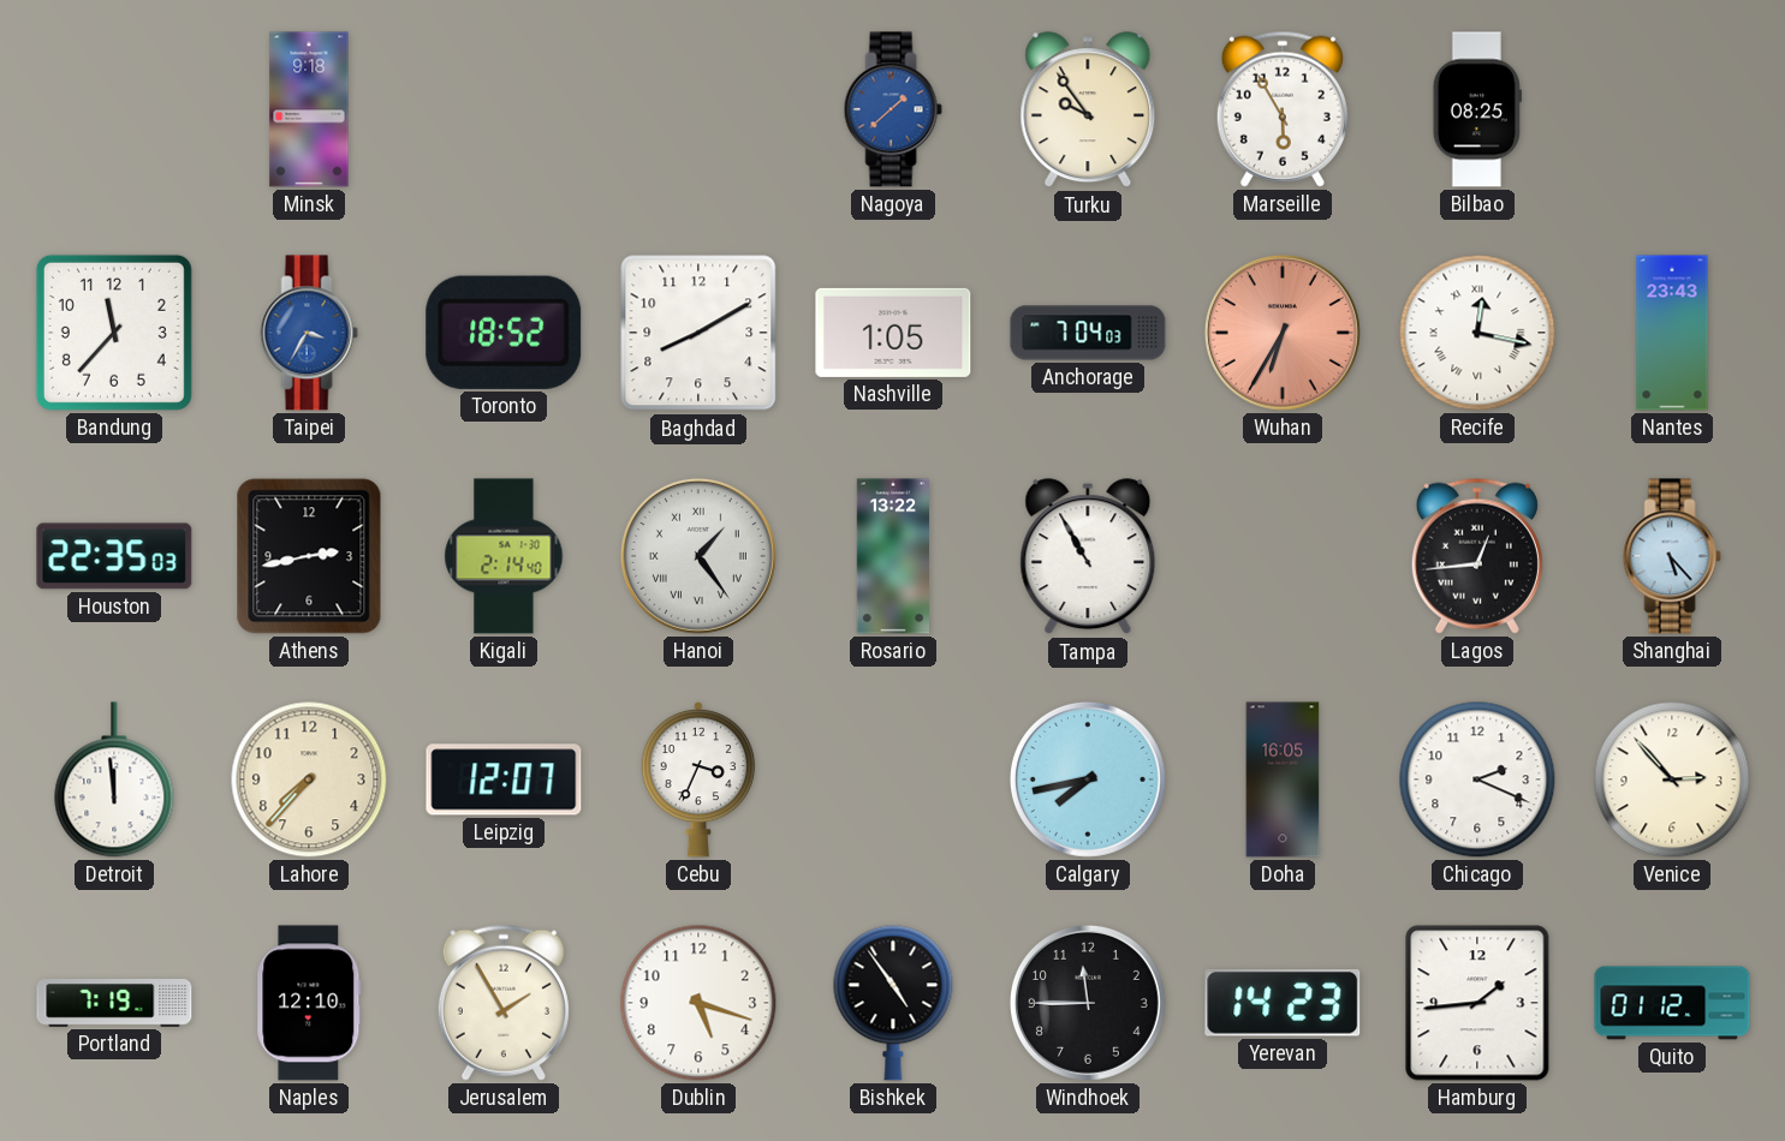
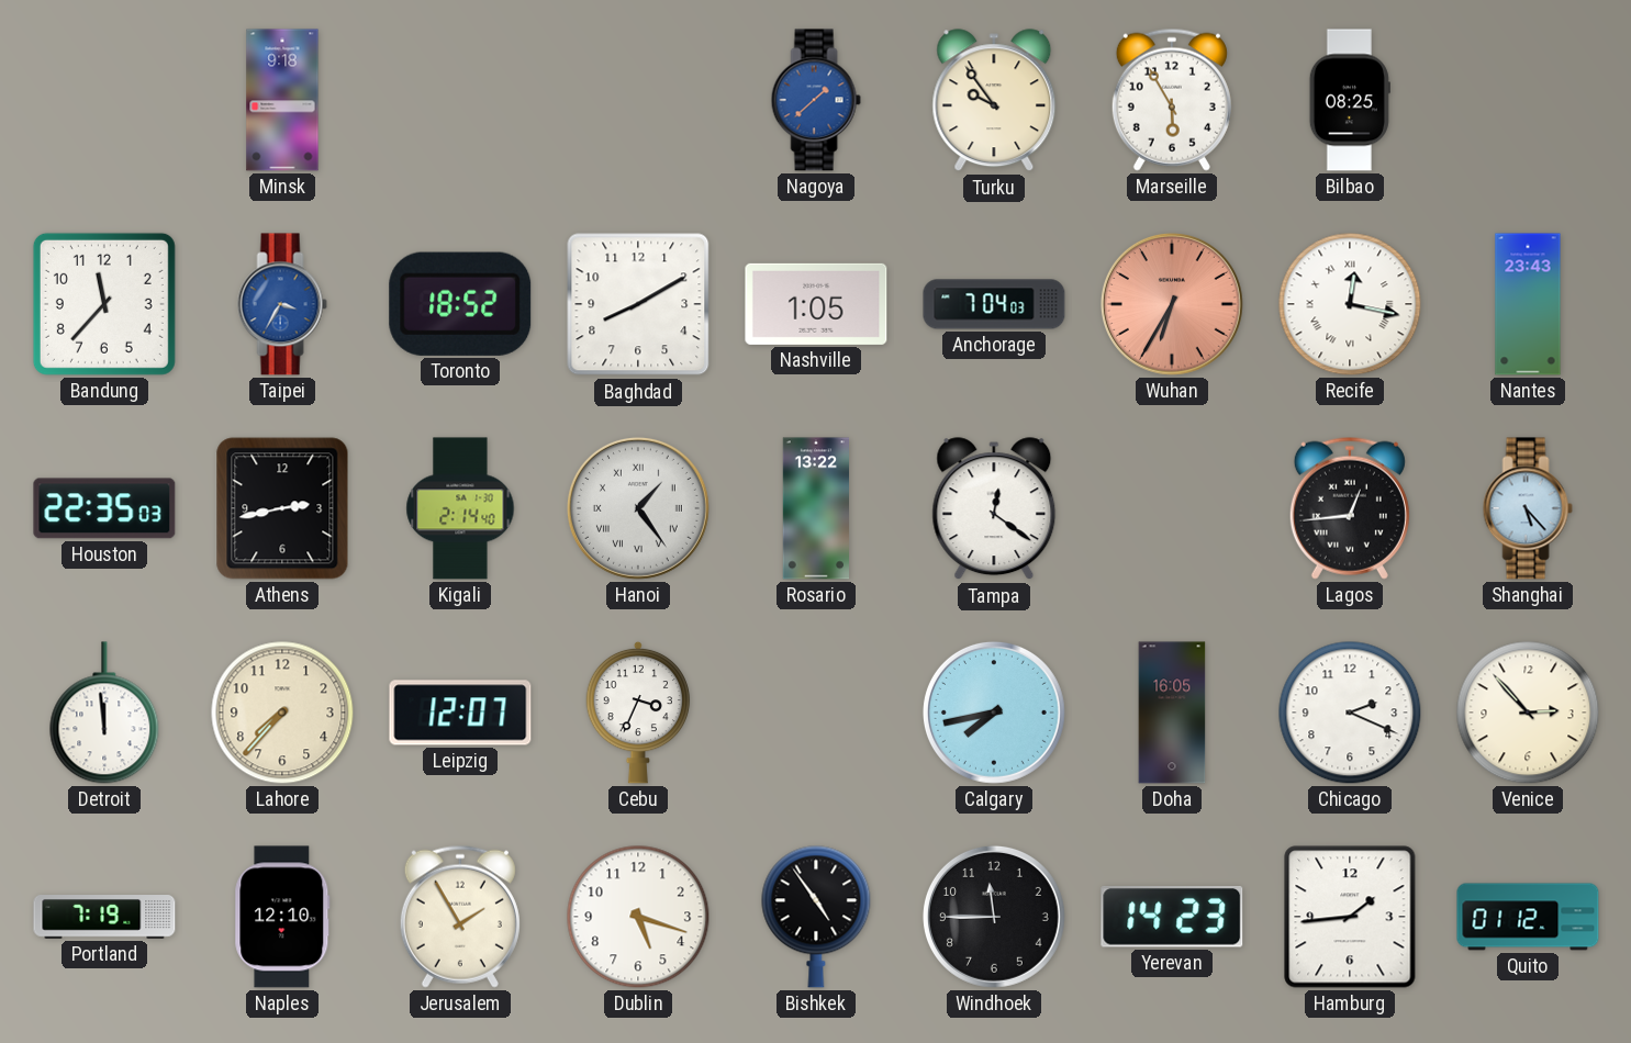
Tampa: 10:55 -> 12:21 (994, 509)
